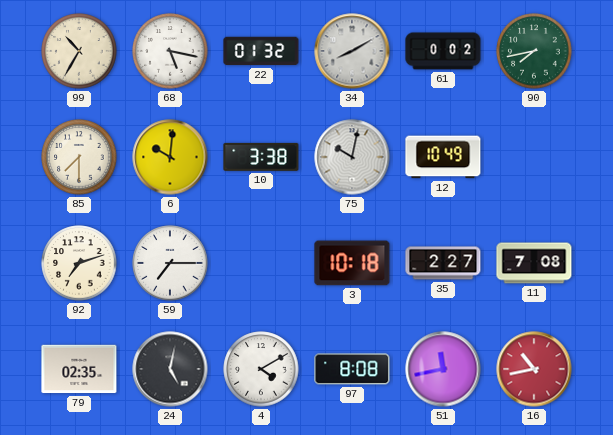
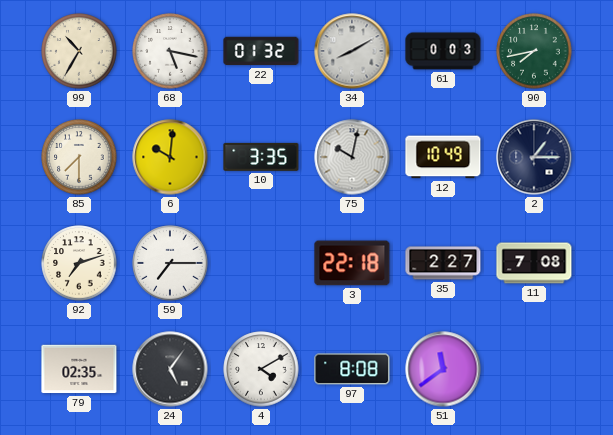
61: 0:02 -> 0:03 (443, 51)
10: 3:38 -> 3:35 (261, 157)
2: none -> 1:15 (534, 157)
3: 10:18 -> 22:18 (352, 263)
24: 5:02 -> 5:06 (170, 369)
51: 11:43 -> 11:39 (443, 369)
16: 10:43 -> none (534, 369)
